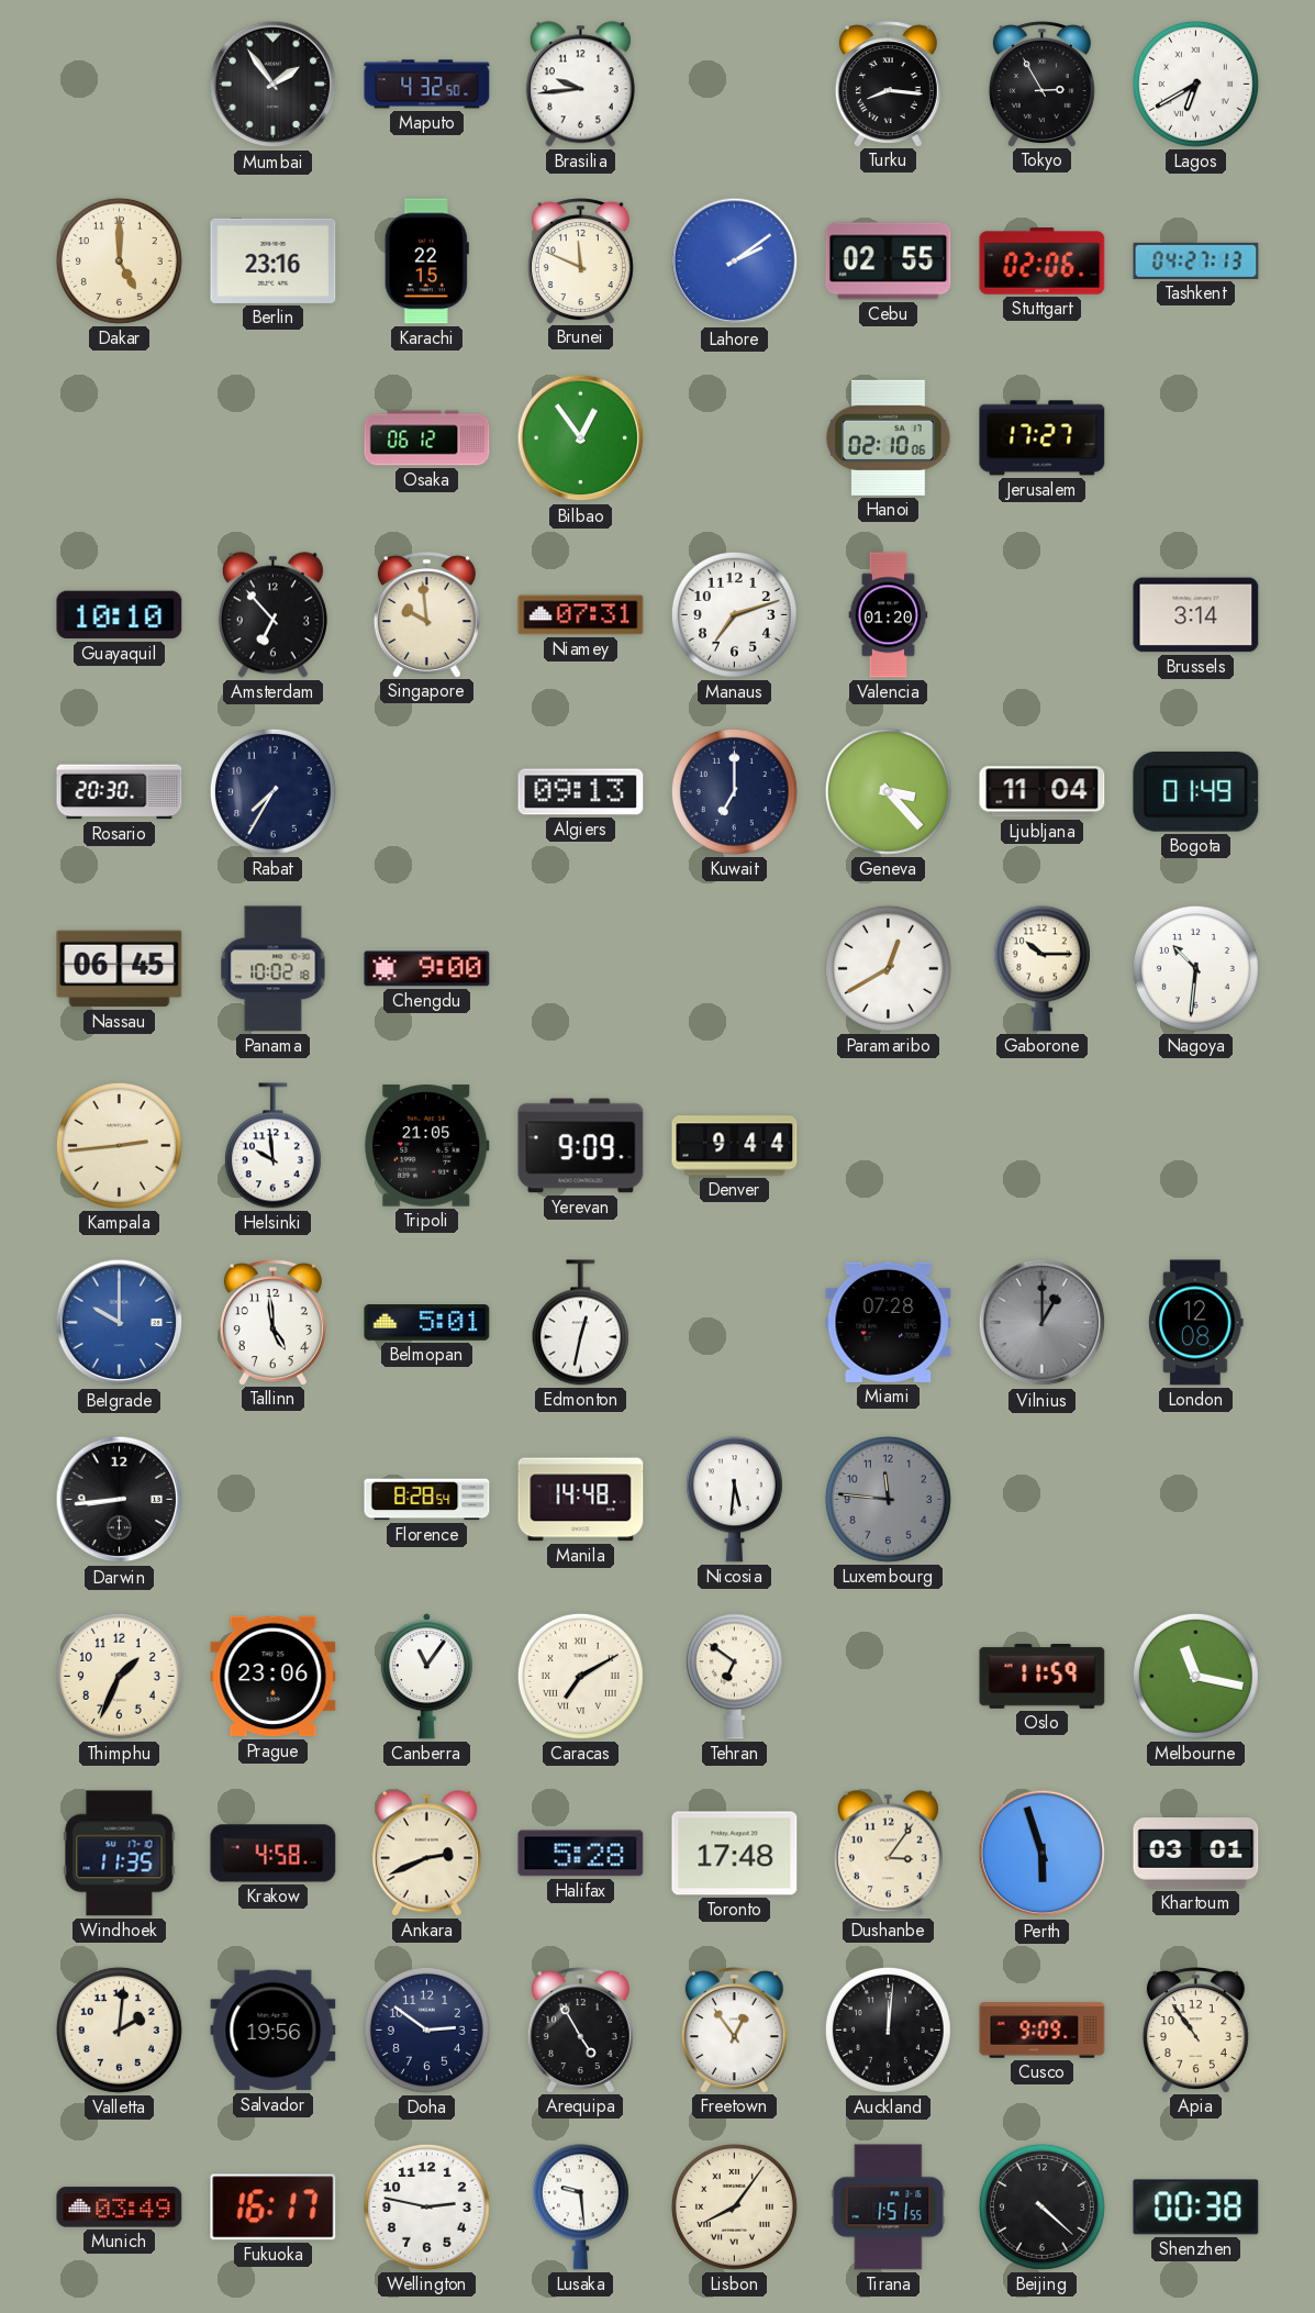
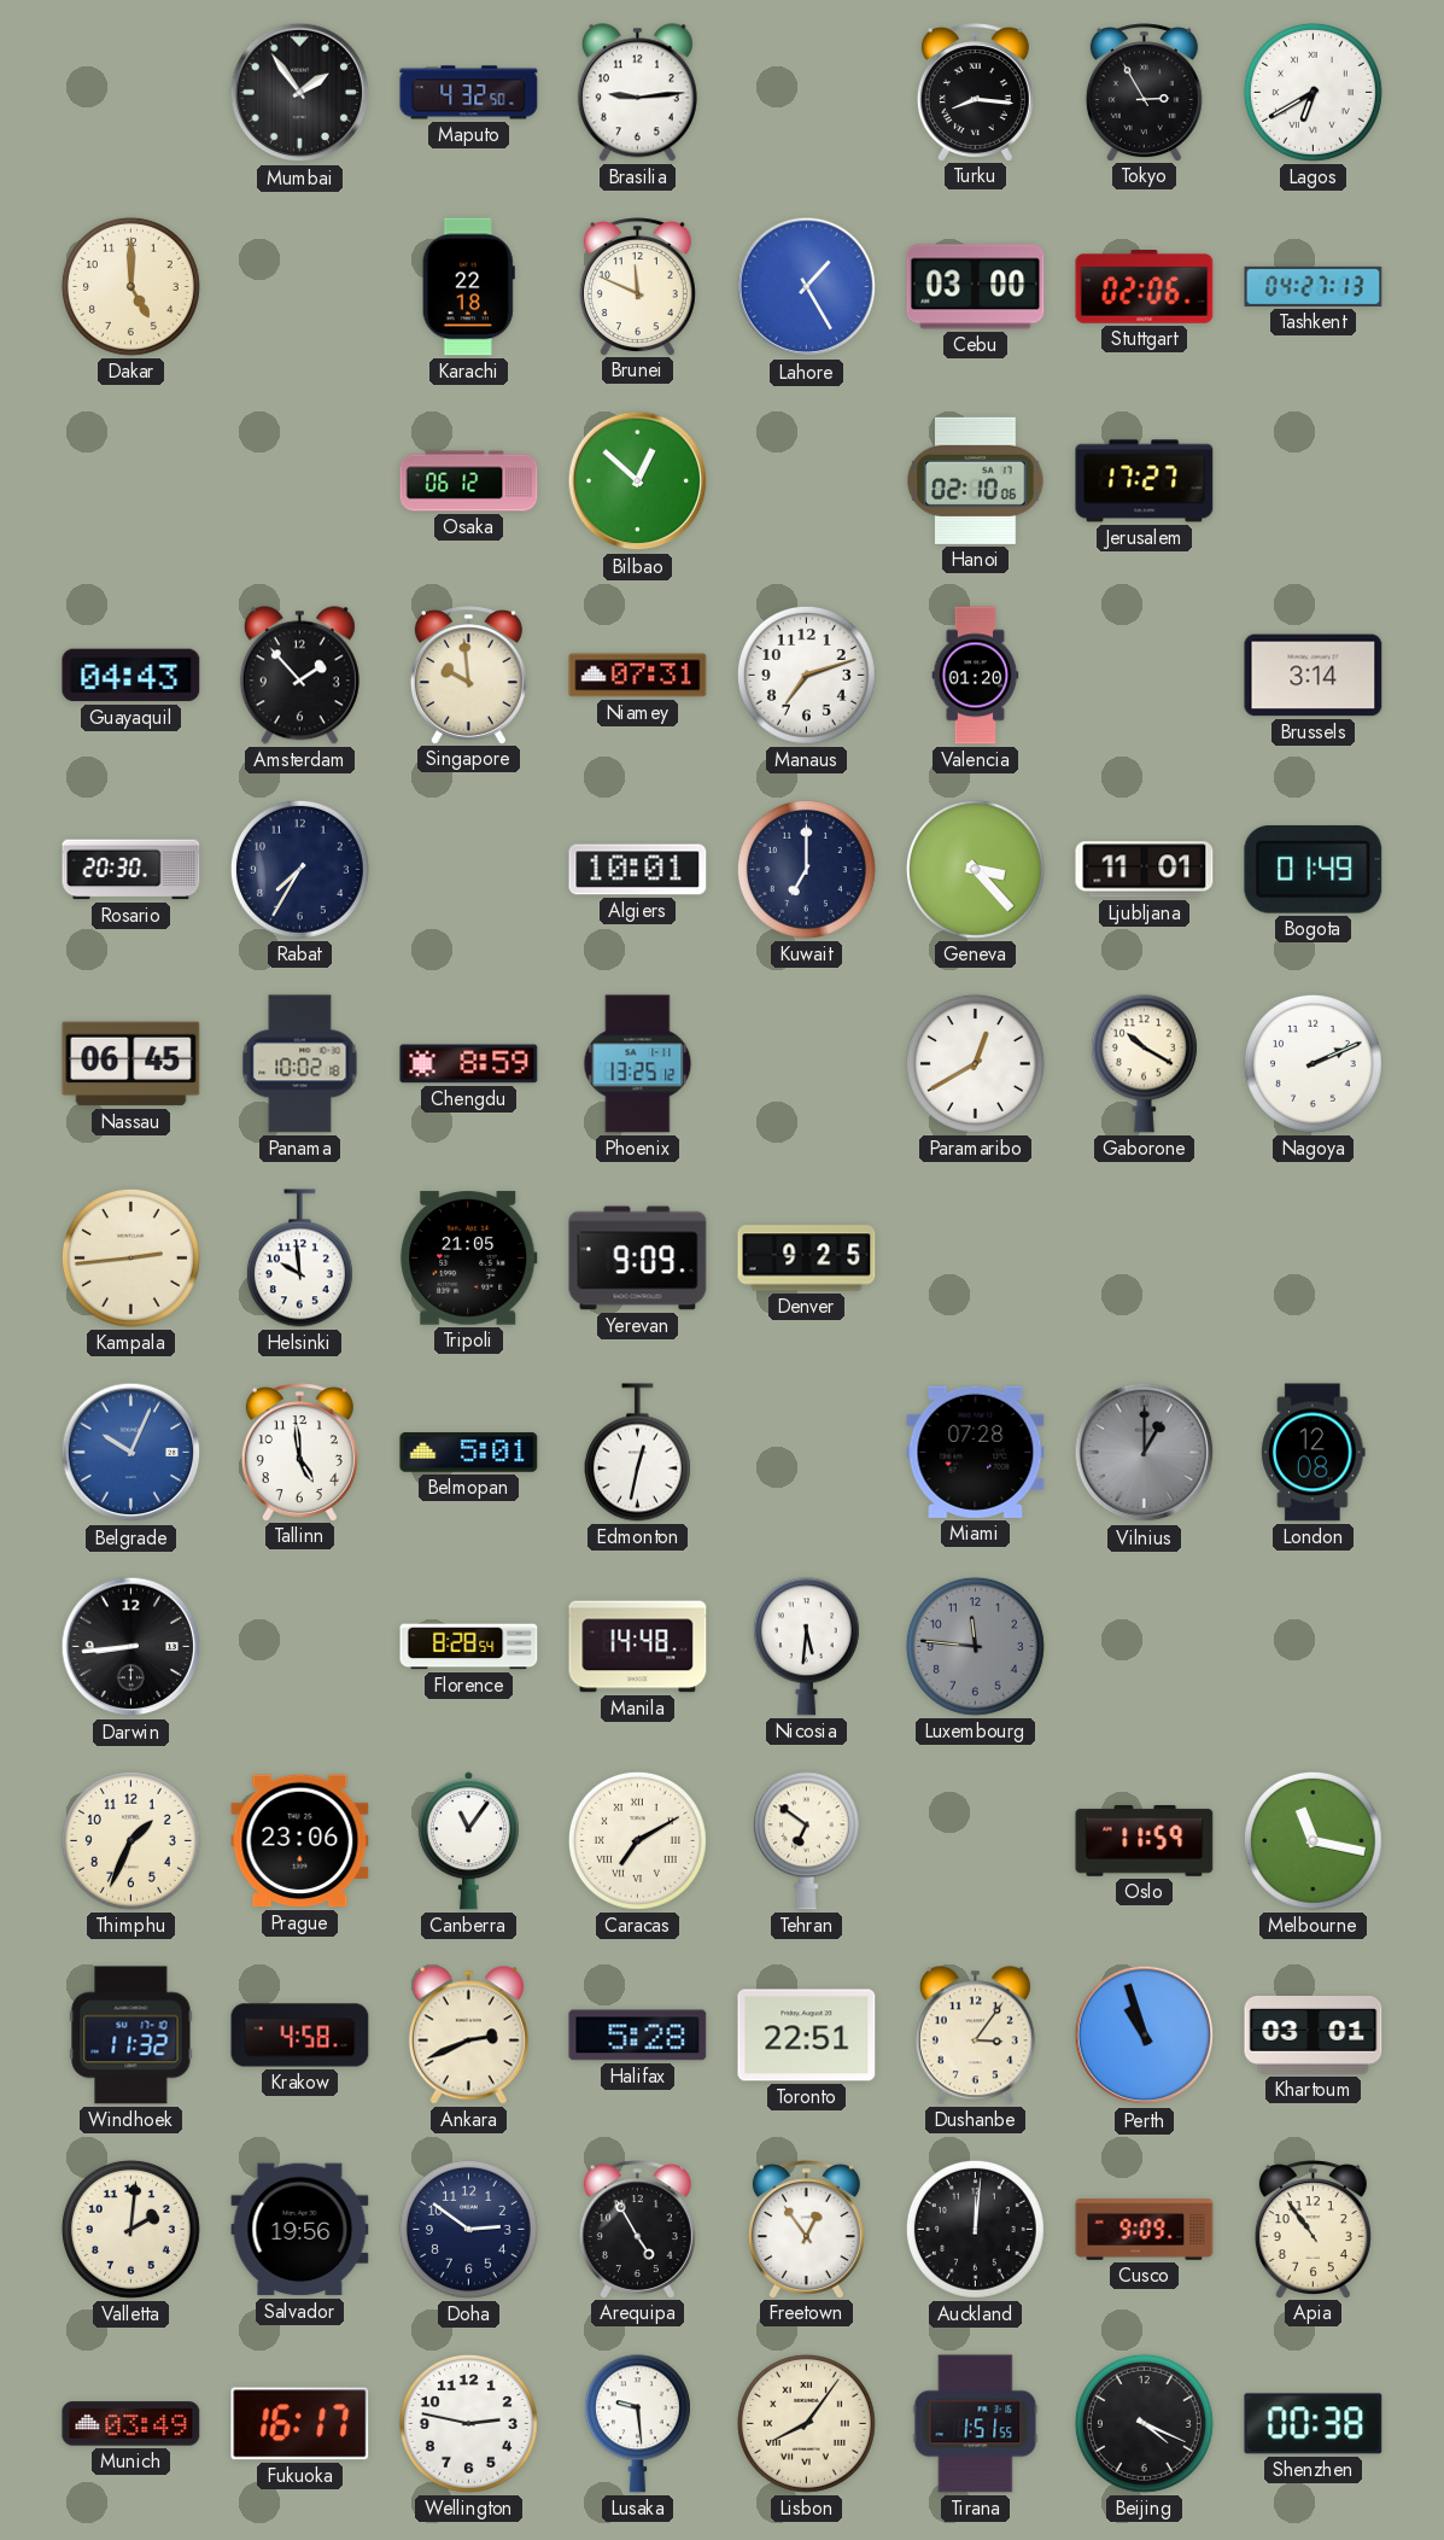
Brasilia: 9:44 -> 9:14 (637, 93)
Berlin: 23:16 -> none (274, 260)
Karachi: 22:15 -> 22:18 (468, 287)
Lahore: 2:09 -> 1:25 (807, 287)
Cebu: 02:55 -> 03:00 (976, 287)
Bilbao: 12:54 -> 12:52 (638, 481)
Guayaquil: 10:10 -> 04:43 (131, 676)
Amsterdam: 6:53 -> 1:53 (299, 676)
Algiers: 09:13 -> 10:01 (638, 870)
Ljubljana: 11:04 -> 11:01 (1145, 870)
Chengdu: 9:00 -> 8:59 (469, 1064)
Phoenix: none -> 13:25 (638, 1064)
Gaborone: 10:15 -> 10:20 (1144, 1064)
Nagoya: 10:31 -> 2:11 (1313, 1063)
Denver: 9:44 -> 9:25 (807, 1259)
Belgrade: 10:00 -> 10:04 (131, 1453)
Windhoek: 11:35 -> 11:32 (131, 2036)
Toronto: 17:48 -> 22:51 (807, 2036)
Perth: 5:57 -> 10:57 (1145, 2036)
Beijing: 4:22 -> 4:19 (1144, 2423)
